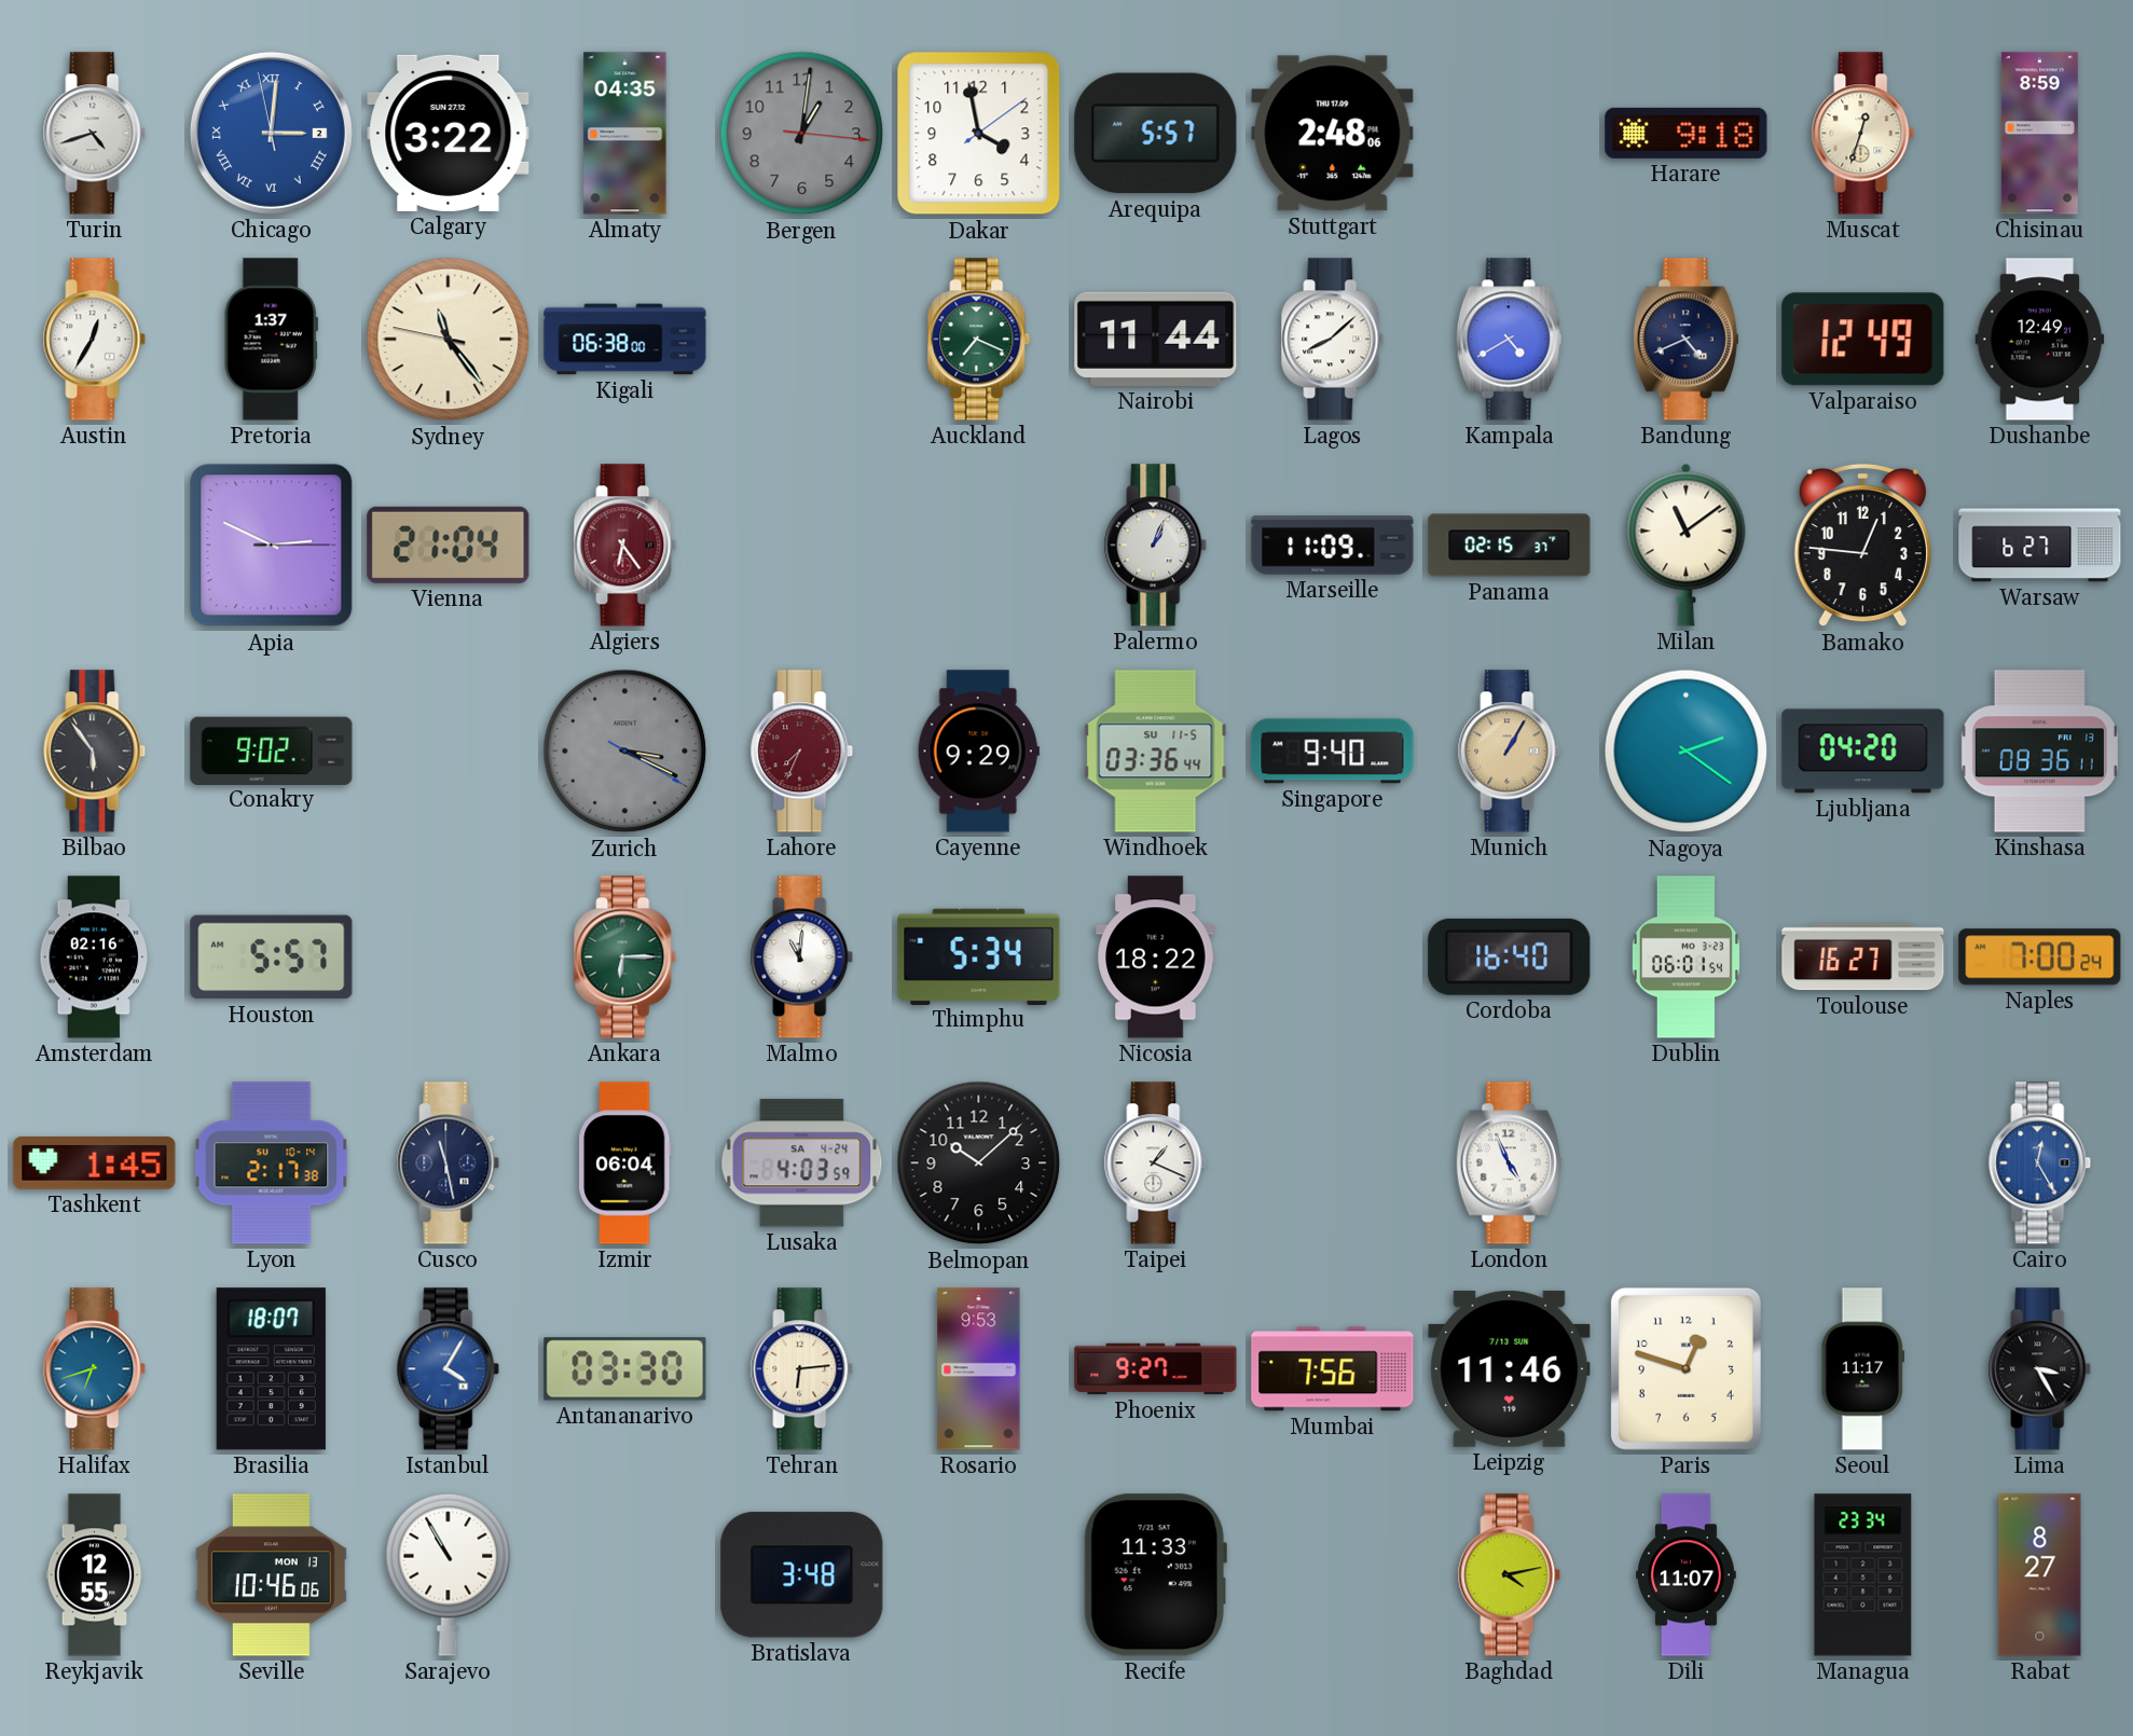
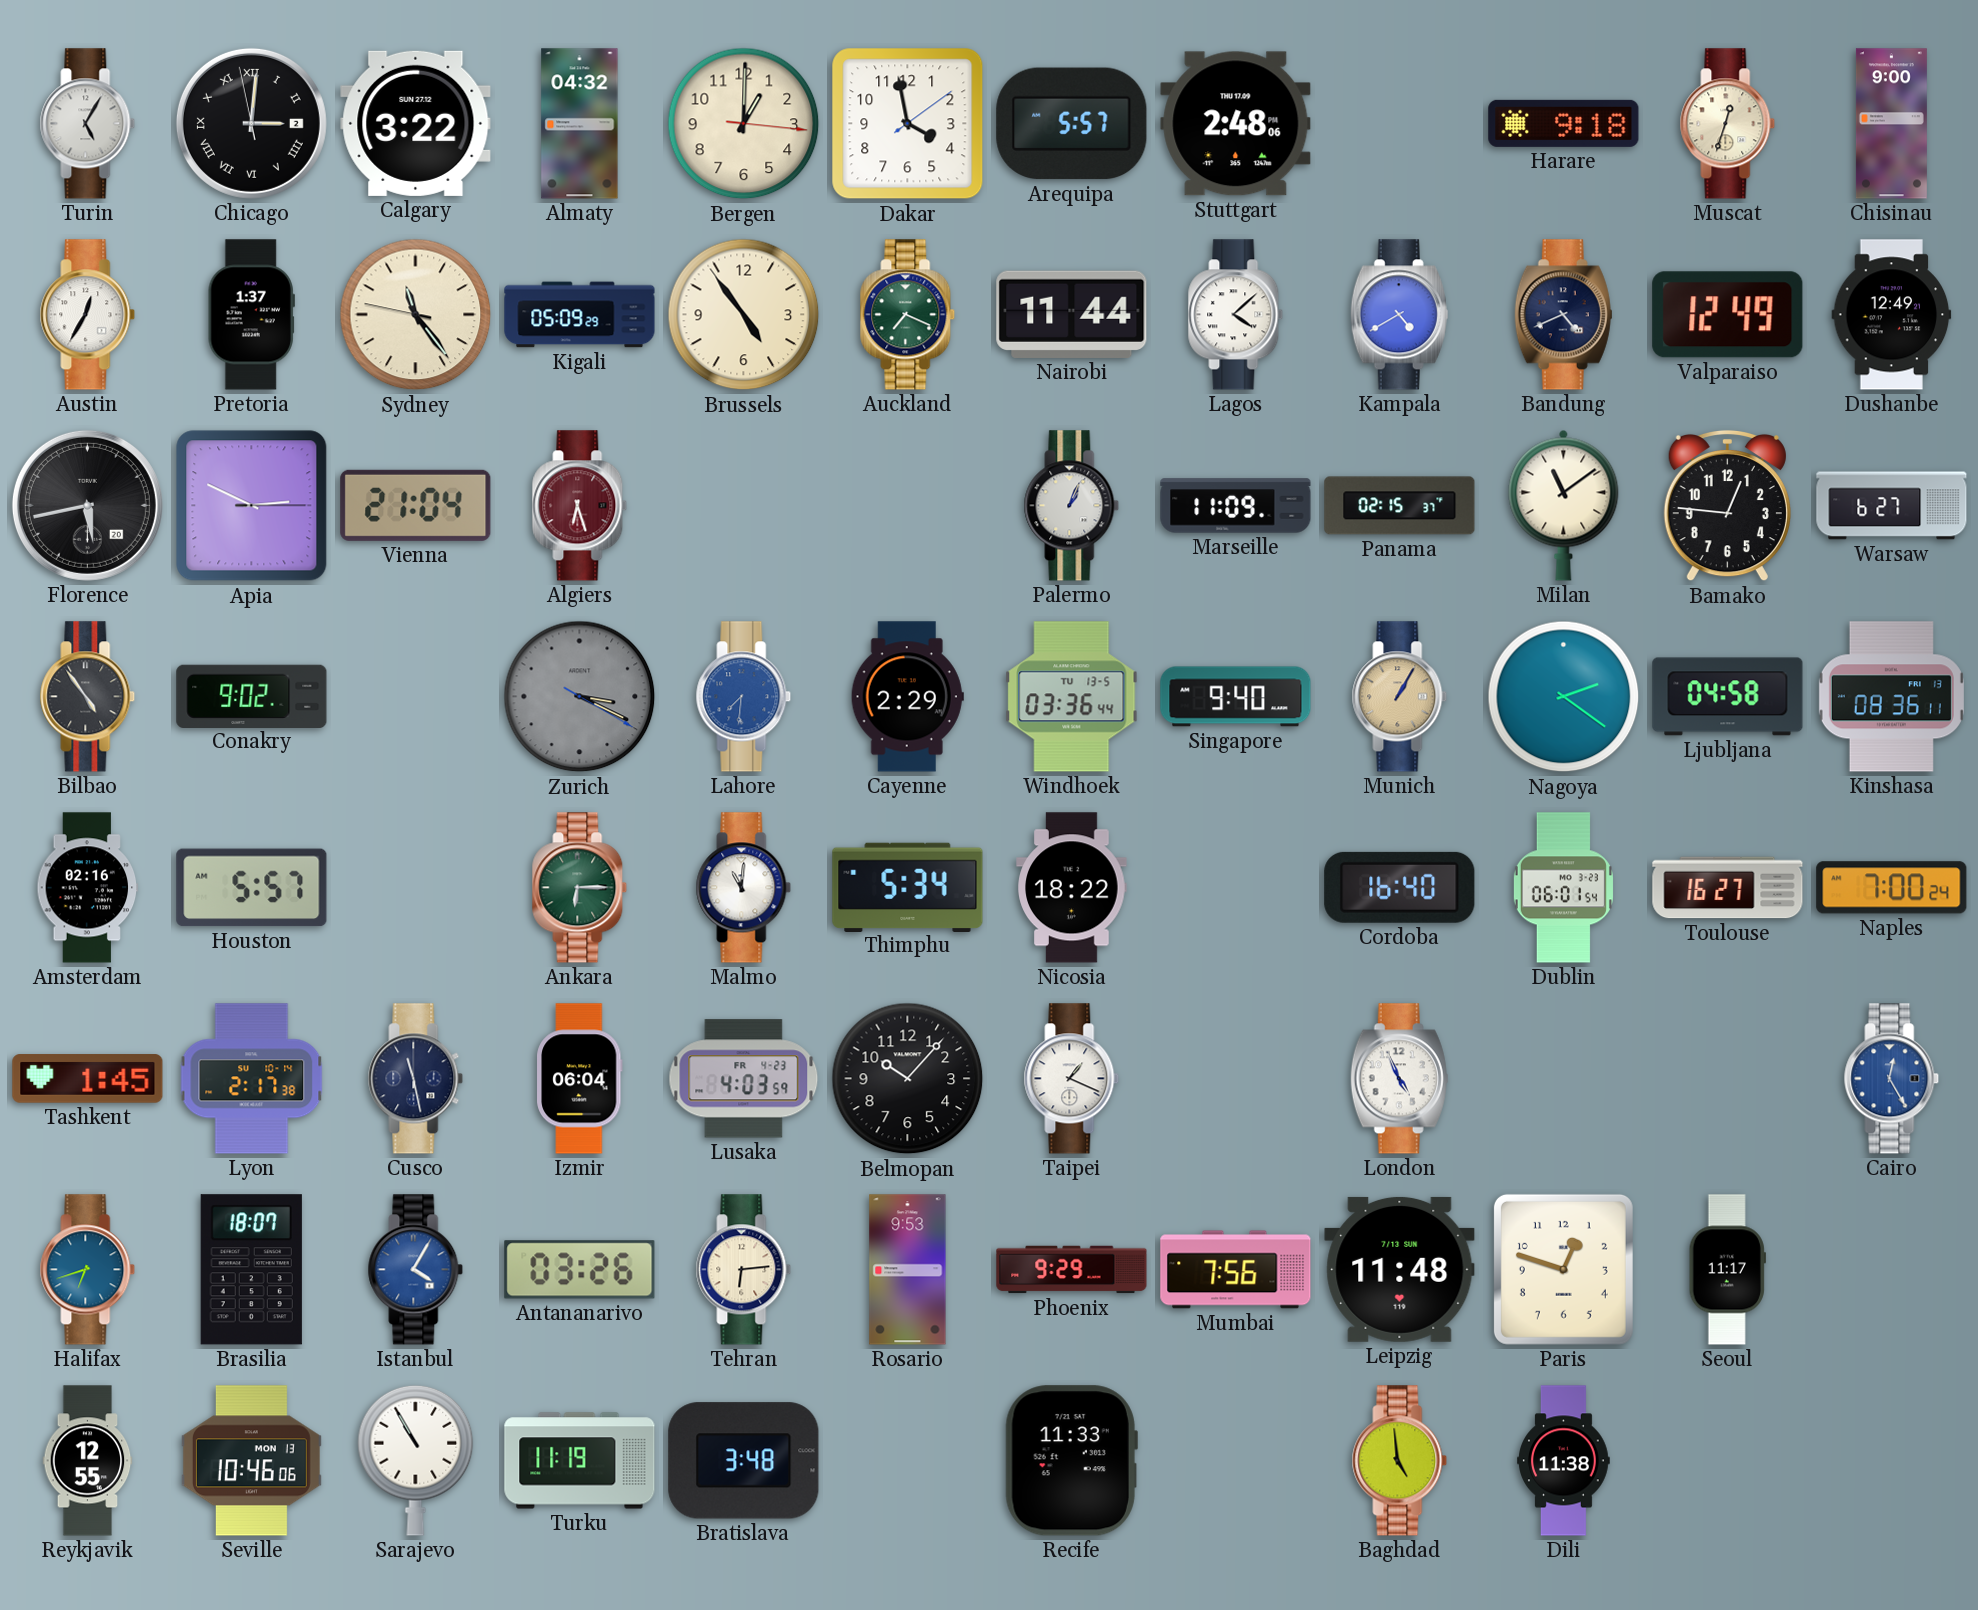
Turin: 4:42 -> 5:05 (88, 124)
Chicago dial: blue -> black (251, 123)
Almaty: 04:35 -> 04:32 (580, 124)
Bergen: 1:01 -> 1:00 (744, 124)
Bergen dial: grey -> cream (744, 124)
Chisinau: 8:59 -> 9:00 (1891, 124)
Kigali: 06:38 -> 05:09 (580, 315)
Brussels: none -> 4:53 (744, 315)
Lagos: 8:08 -> 4:08 (1236, 315)
Florence: none -> 5:43 (87, 505)
Algiers: 6:24 -> 6:27 (580, 506)
Bilbao: 5:54 -> 4:54 (88, 697)
Lahore: 7:34 -> 7:31 (744, 697)
Lahore dial: burgundy -> blue (744, 697)
Cayenne: 9:29 -> 2:29 (907, 697)
Windhoek date: SU 11-5 -> TU 13-5 (1072, 697)
Ljubljana: 04:20 -> 04:58 (1728, 697)
Lusaka date: SA 4-24 -> FR 4-23 (744, 1079)
Belmopan: 10:08 -> 10:07 (908, 1079)
Antananarivo: 03:30 -> 03:26 (580, 1270)
Phoenix: 9:27 -> 9:29 (1072, 1270)
Leipzig: 11:46 -> 11:48 (1400, 1269)
Lima: 3:25 -> none (2040, 1369)
Turku: none -> 11:19 (580, 1461)
Baghdad: 4:13 -> 4:59 (1400, 1461)
Dili: 11:07 -> 11:38 (1564, 1461)
Managua: 23:34 -> none (1863, 1575)
Rabat: 8:27 -> none (2040, 1575)
